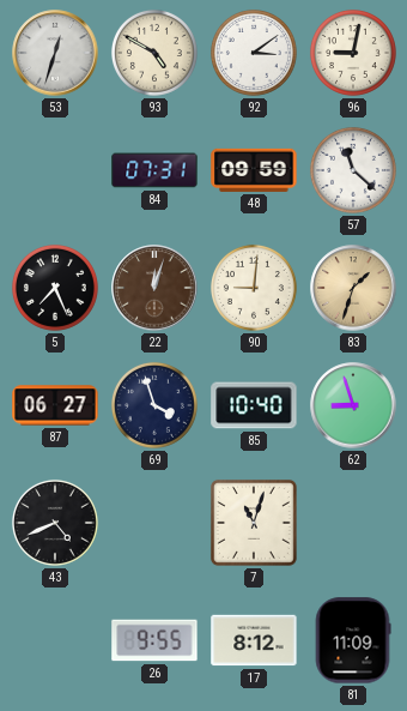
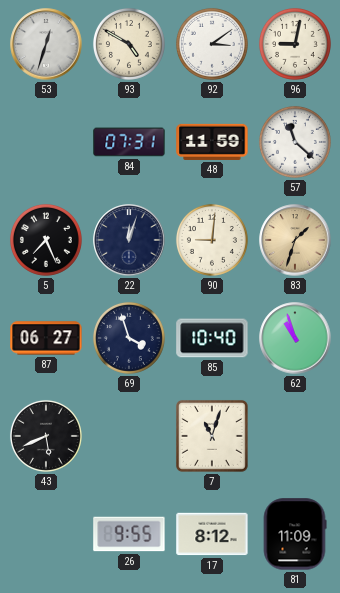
48: 09:59 -> 11:59 (212, 142)
22 dial: brown -> navy (129, 240)
62: 8:57 -> 10:57 (295, 338)
43: 4:41 -> 5:41 (46, 436)
